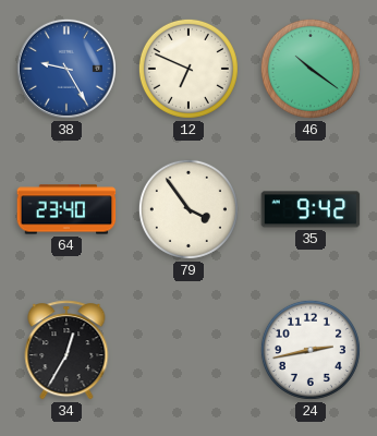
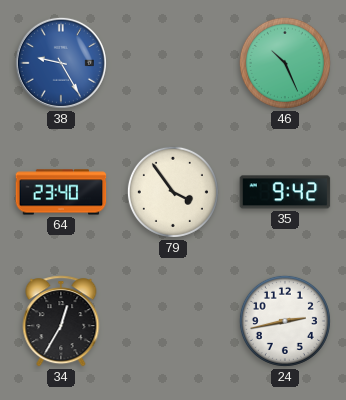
12: 6:49 -> none (188, 69)
46: 10:21 -> 10:26 (285, 63)
